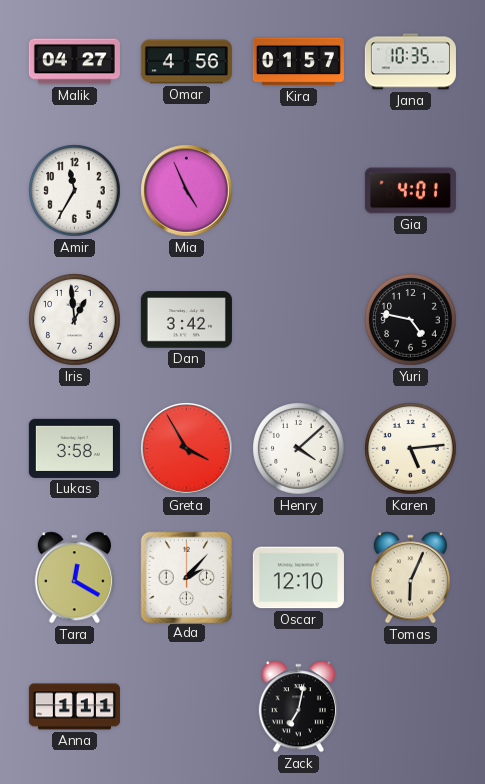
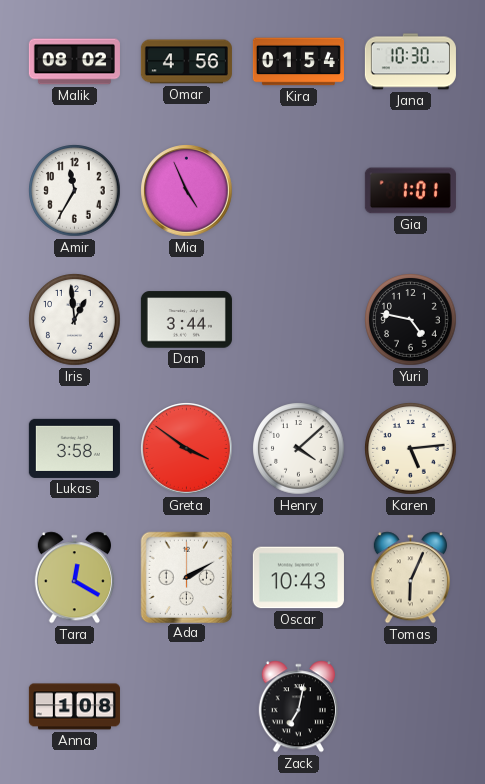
Malik: 04:27 -> 08:02 (74, 62)
Kira: 01:57 -> 01:54 (298, 62)
Jana: 10:35 -> 10:30 (410, 62)
Gia: 4:01 -> 1:01 (410, 191)
Dan: 3:42 -> 3:44 (186, 320)
Greta: 3:55 -> 3:51 (187, 449)
Ada: 2:07 -> 2:10 (187, 577)
Oscar: 12:10 -> 10:43 (298, 578)
Anna: 1:11 -> 1:08 (74, 707)
